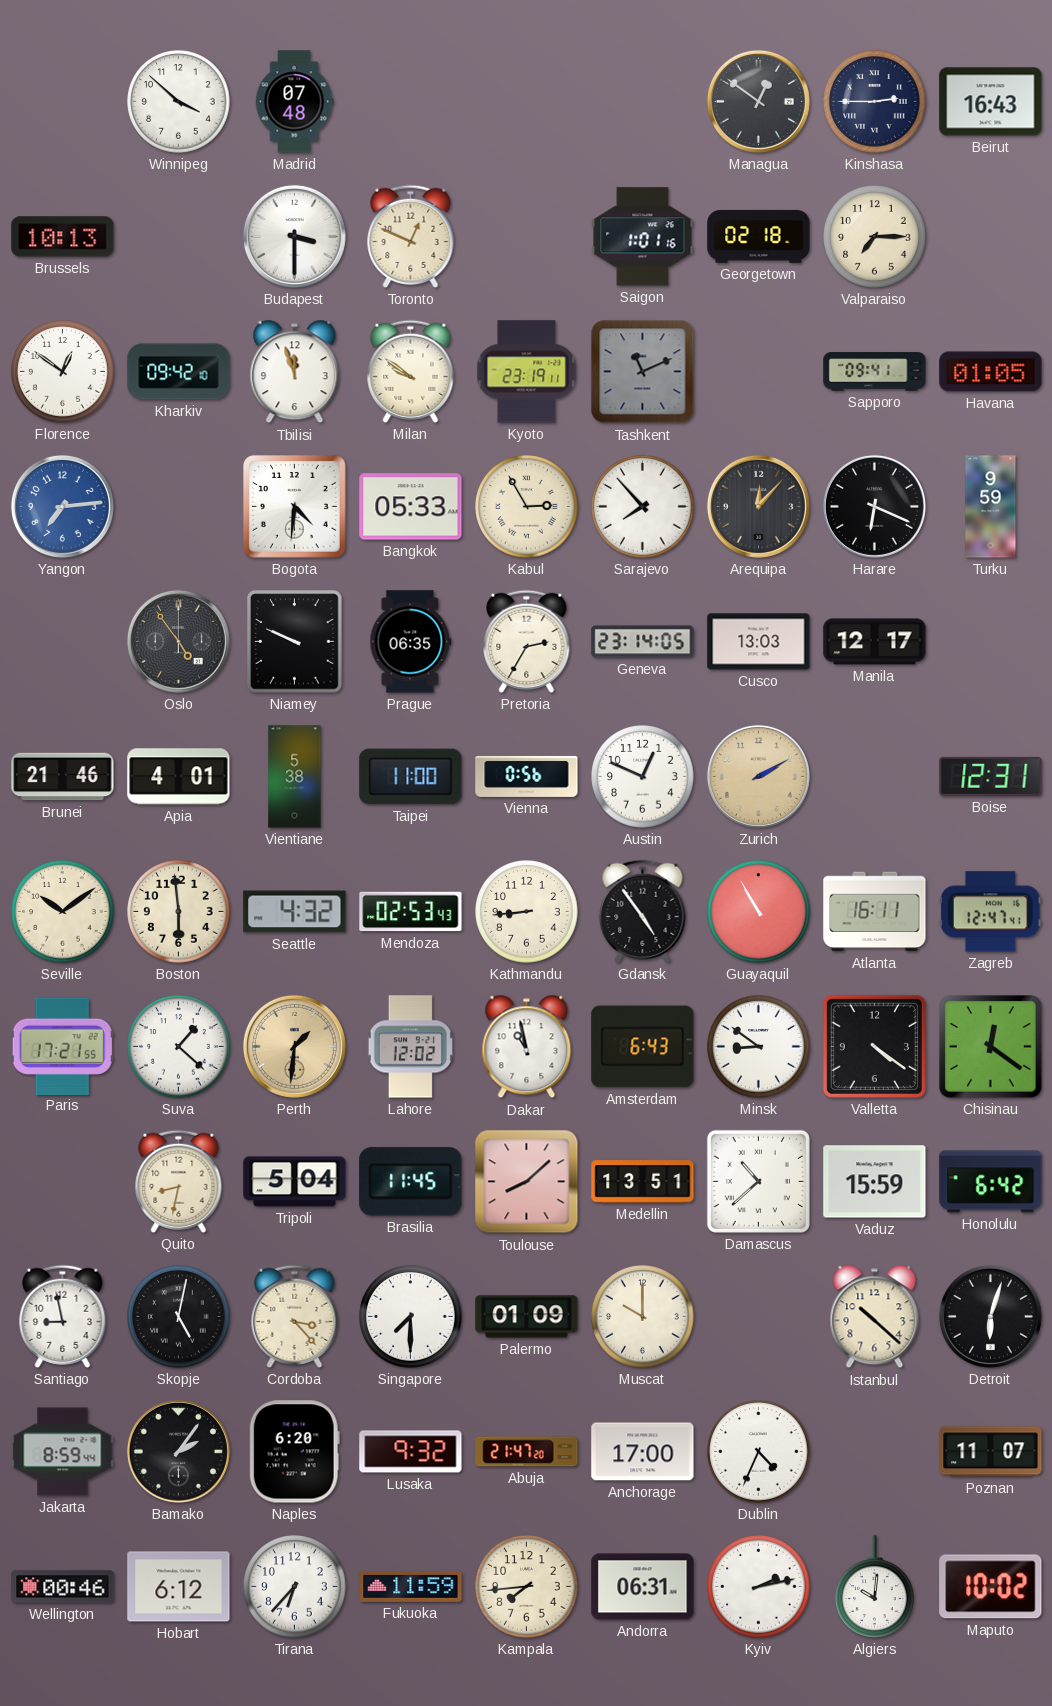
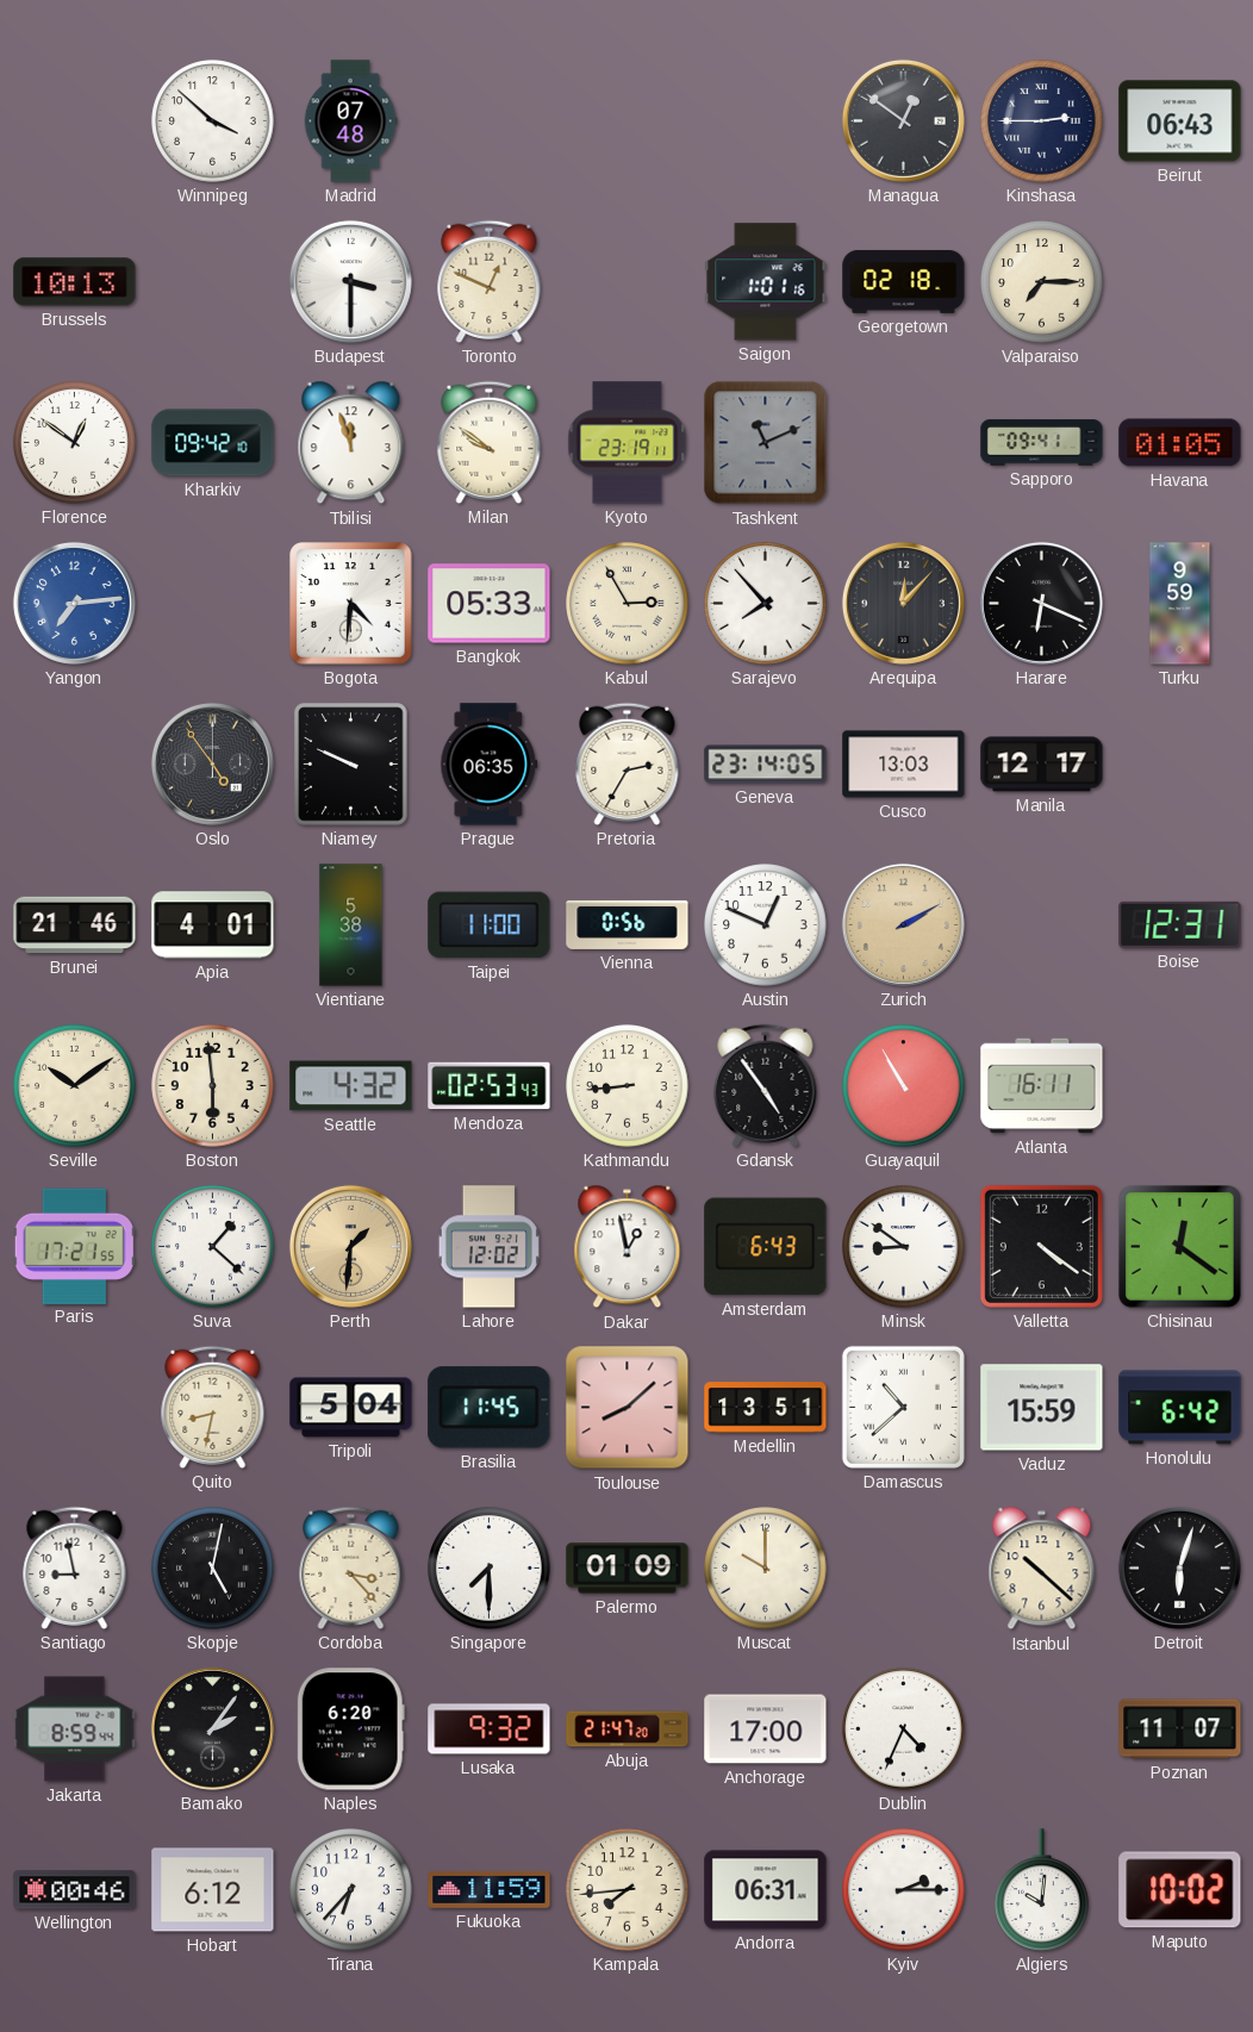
Beirut: 16:43 -> 06:43 (1180, 121)
Zagreb: 12:47 -> none (990, 912)
Dakar: 10:58 -> 12:58 (628, 1247)
Kyiv: 2:13 -> 2:15 (904, 1890)
